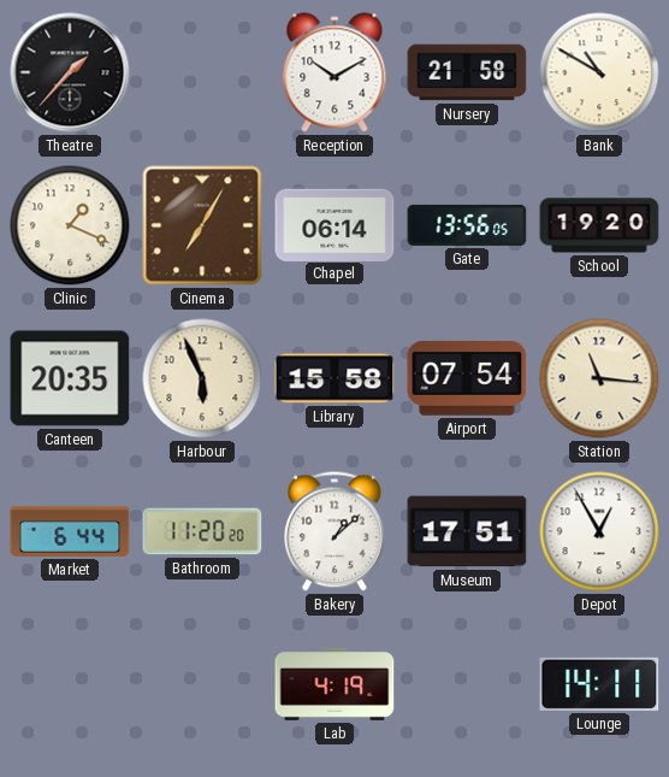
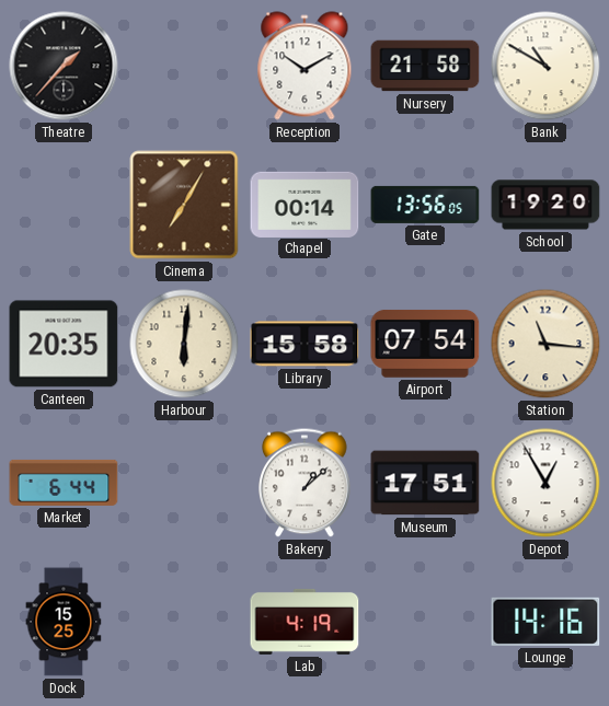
Clinic: 1:19 -> none (70, 225)
Chapel: 06:14 -> 00:14 (304, 204)
Harbour: 5:56 -> 6:01 (184, 344)
Bathroom: 11:20 -> none (202, 531)
Dock: none -> 15:25 (64, 622)
Lounge: 14:11 -> 14:16 (545, 622)
